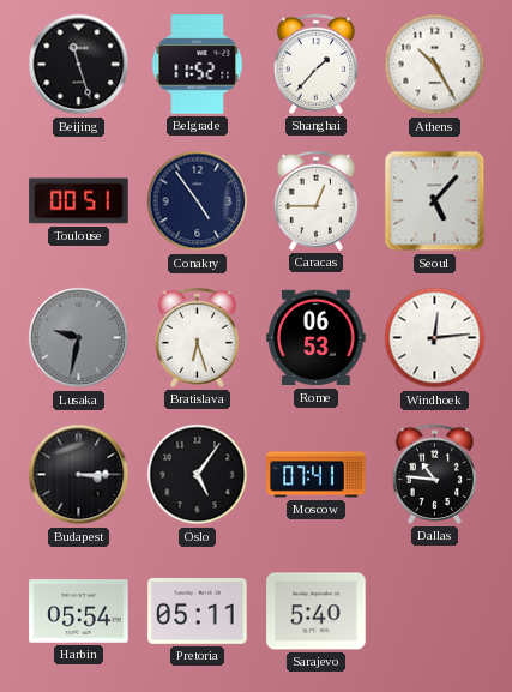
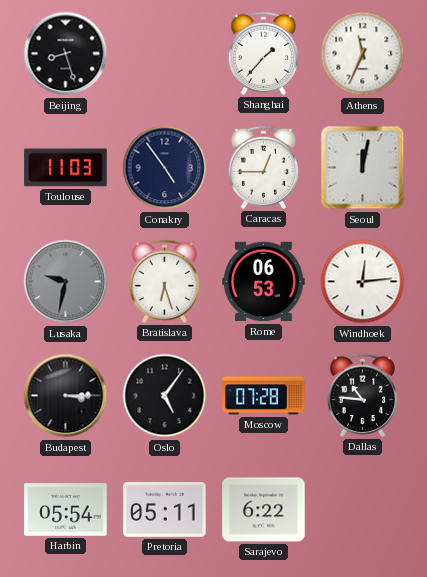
Beijing: 11:27 -> 8:27 (66, 54)
Belgrade: 11:52 -> none (198, 65)
Athens: 10:25 -> 11:34 (363, 54)
Toulouse: 00:51 -> 11:03 (66, 168)
Seoul: 5:07 -> 12:02 (363, 168)
Moscow: 07:41 -> 07:28 (264, 396)
Sarajevo: 5:40 -> 6:22 (264, 510)
